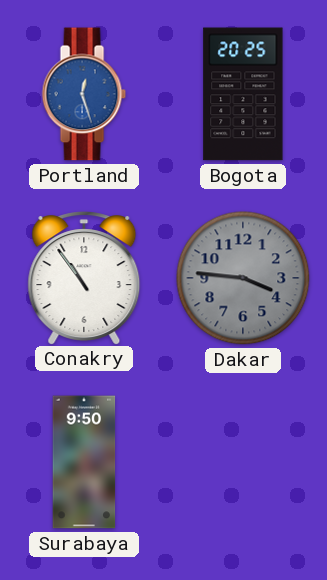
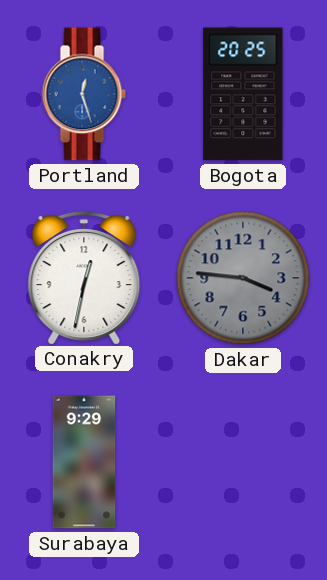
Conakry: 10:54 -> 12:32 (84, 278)
Surabaya: 9:50 -> 9:29 (84, 462)
